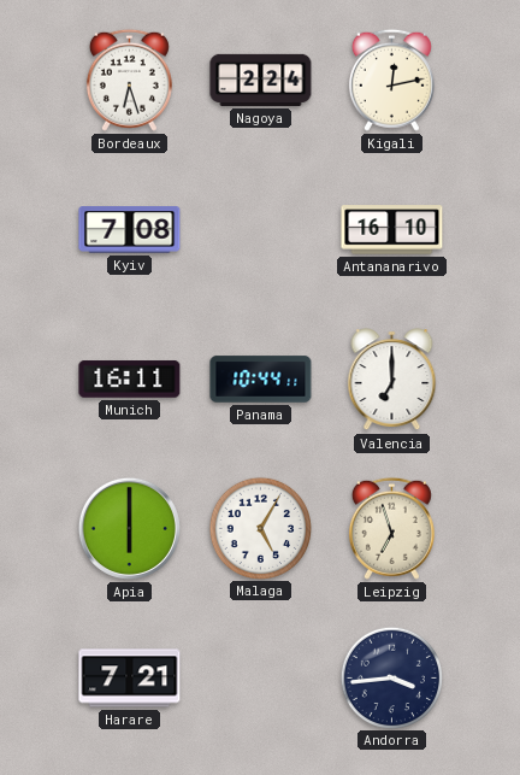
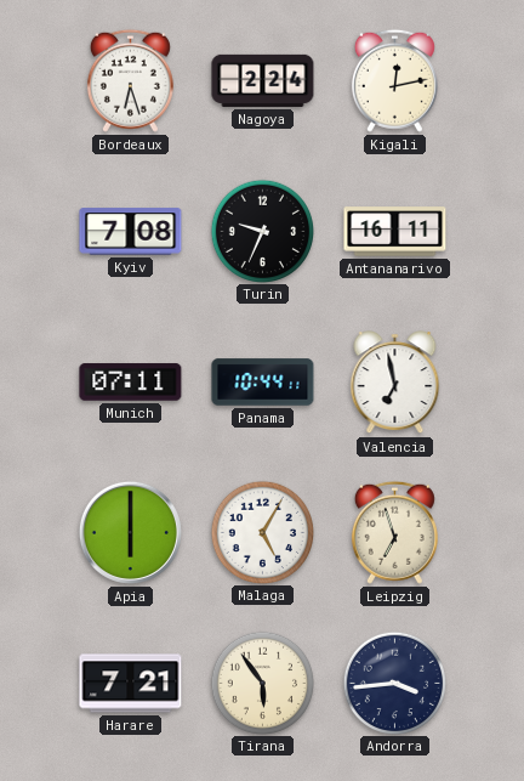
Turin: none -> 9:34 (262, 231)
Antananarivo: 16:10 -> 16:11 (395, 232)
Munich: 16:11 -> 07:11 (131, 383)
Valencia: 7:00 -> 6:58 (395, 383)
Tirana: none -> 5:54 (262, 683)
